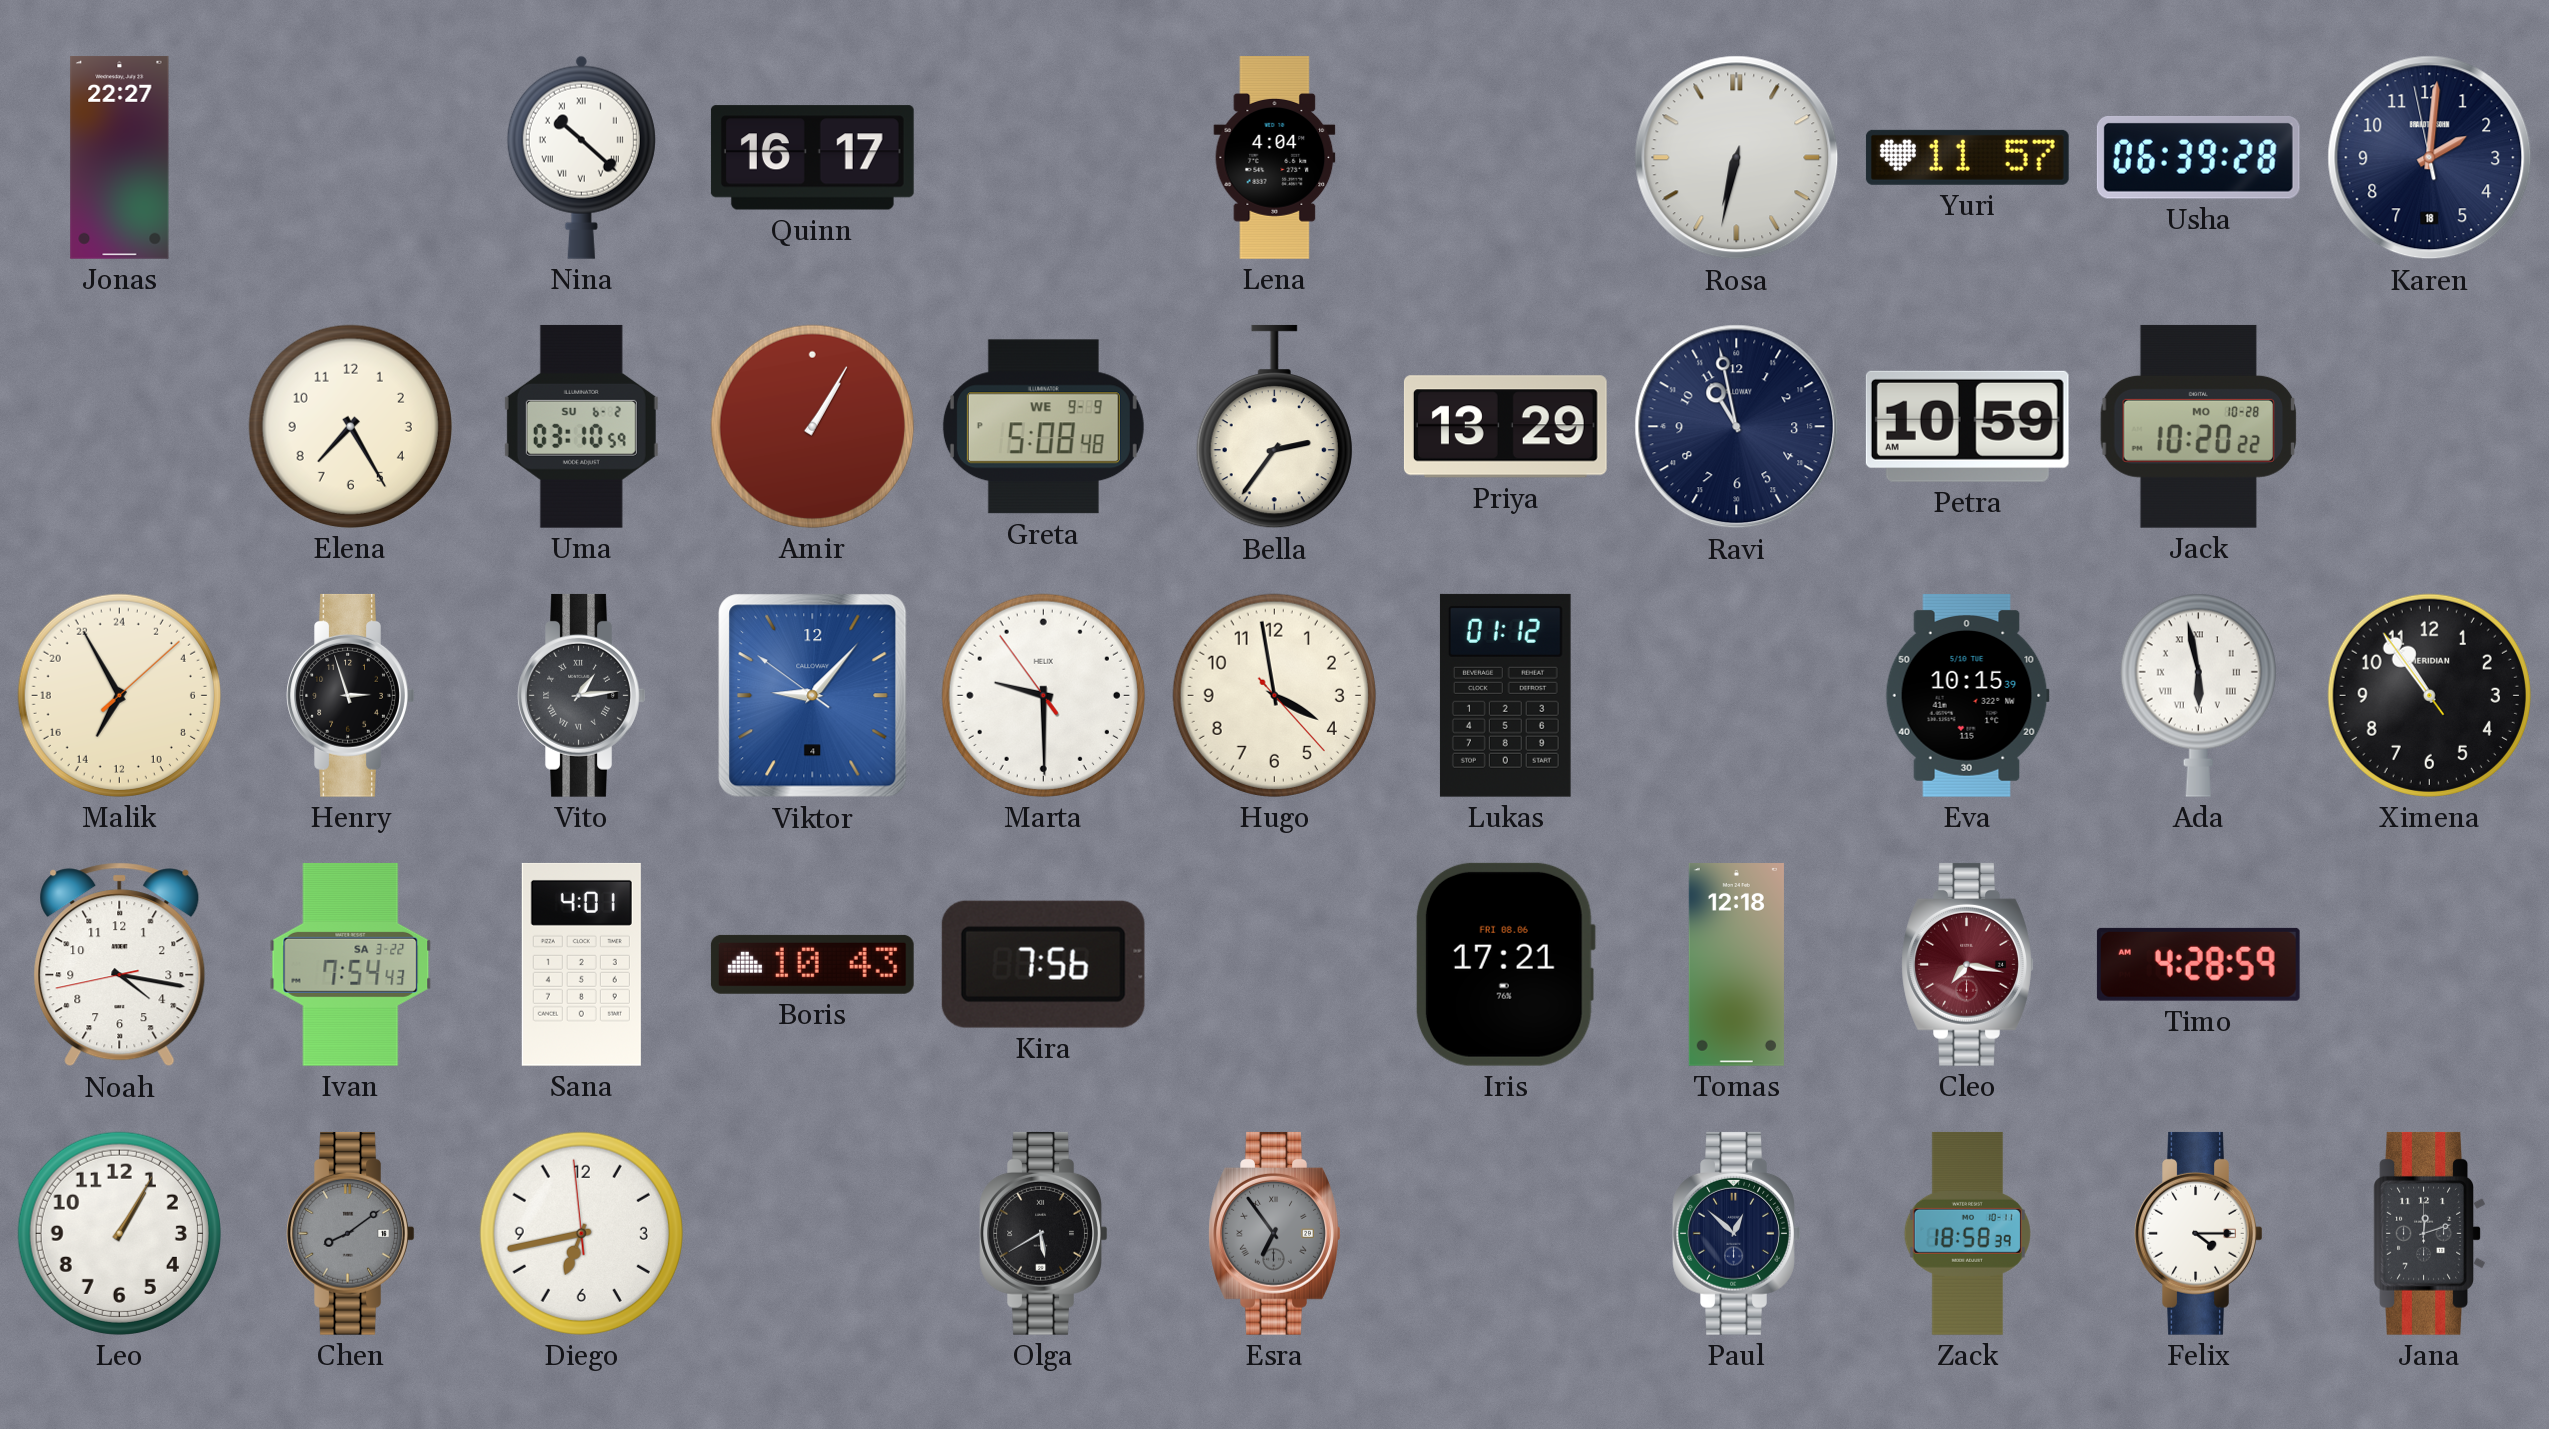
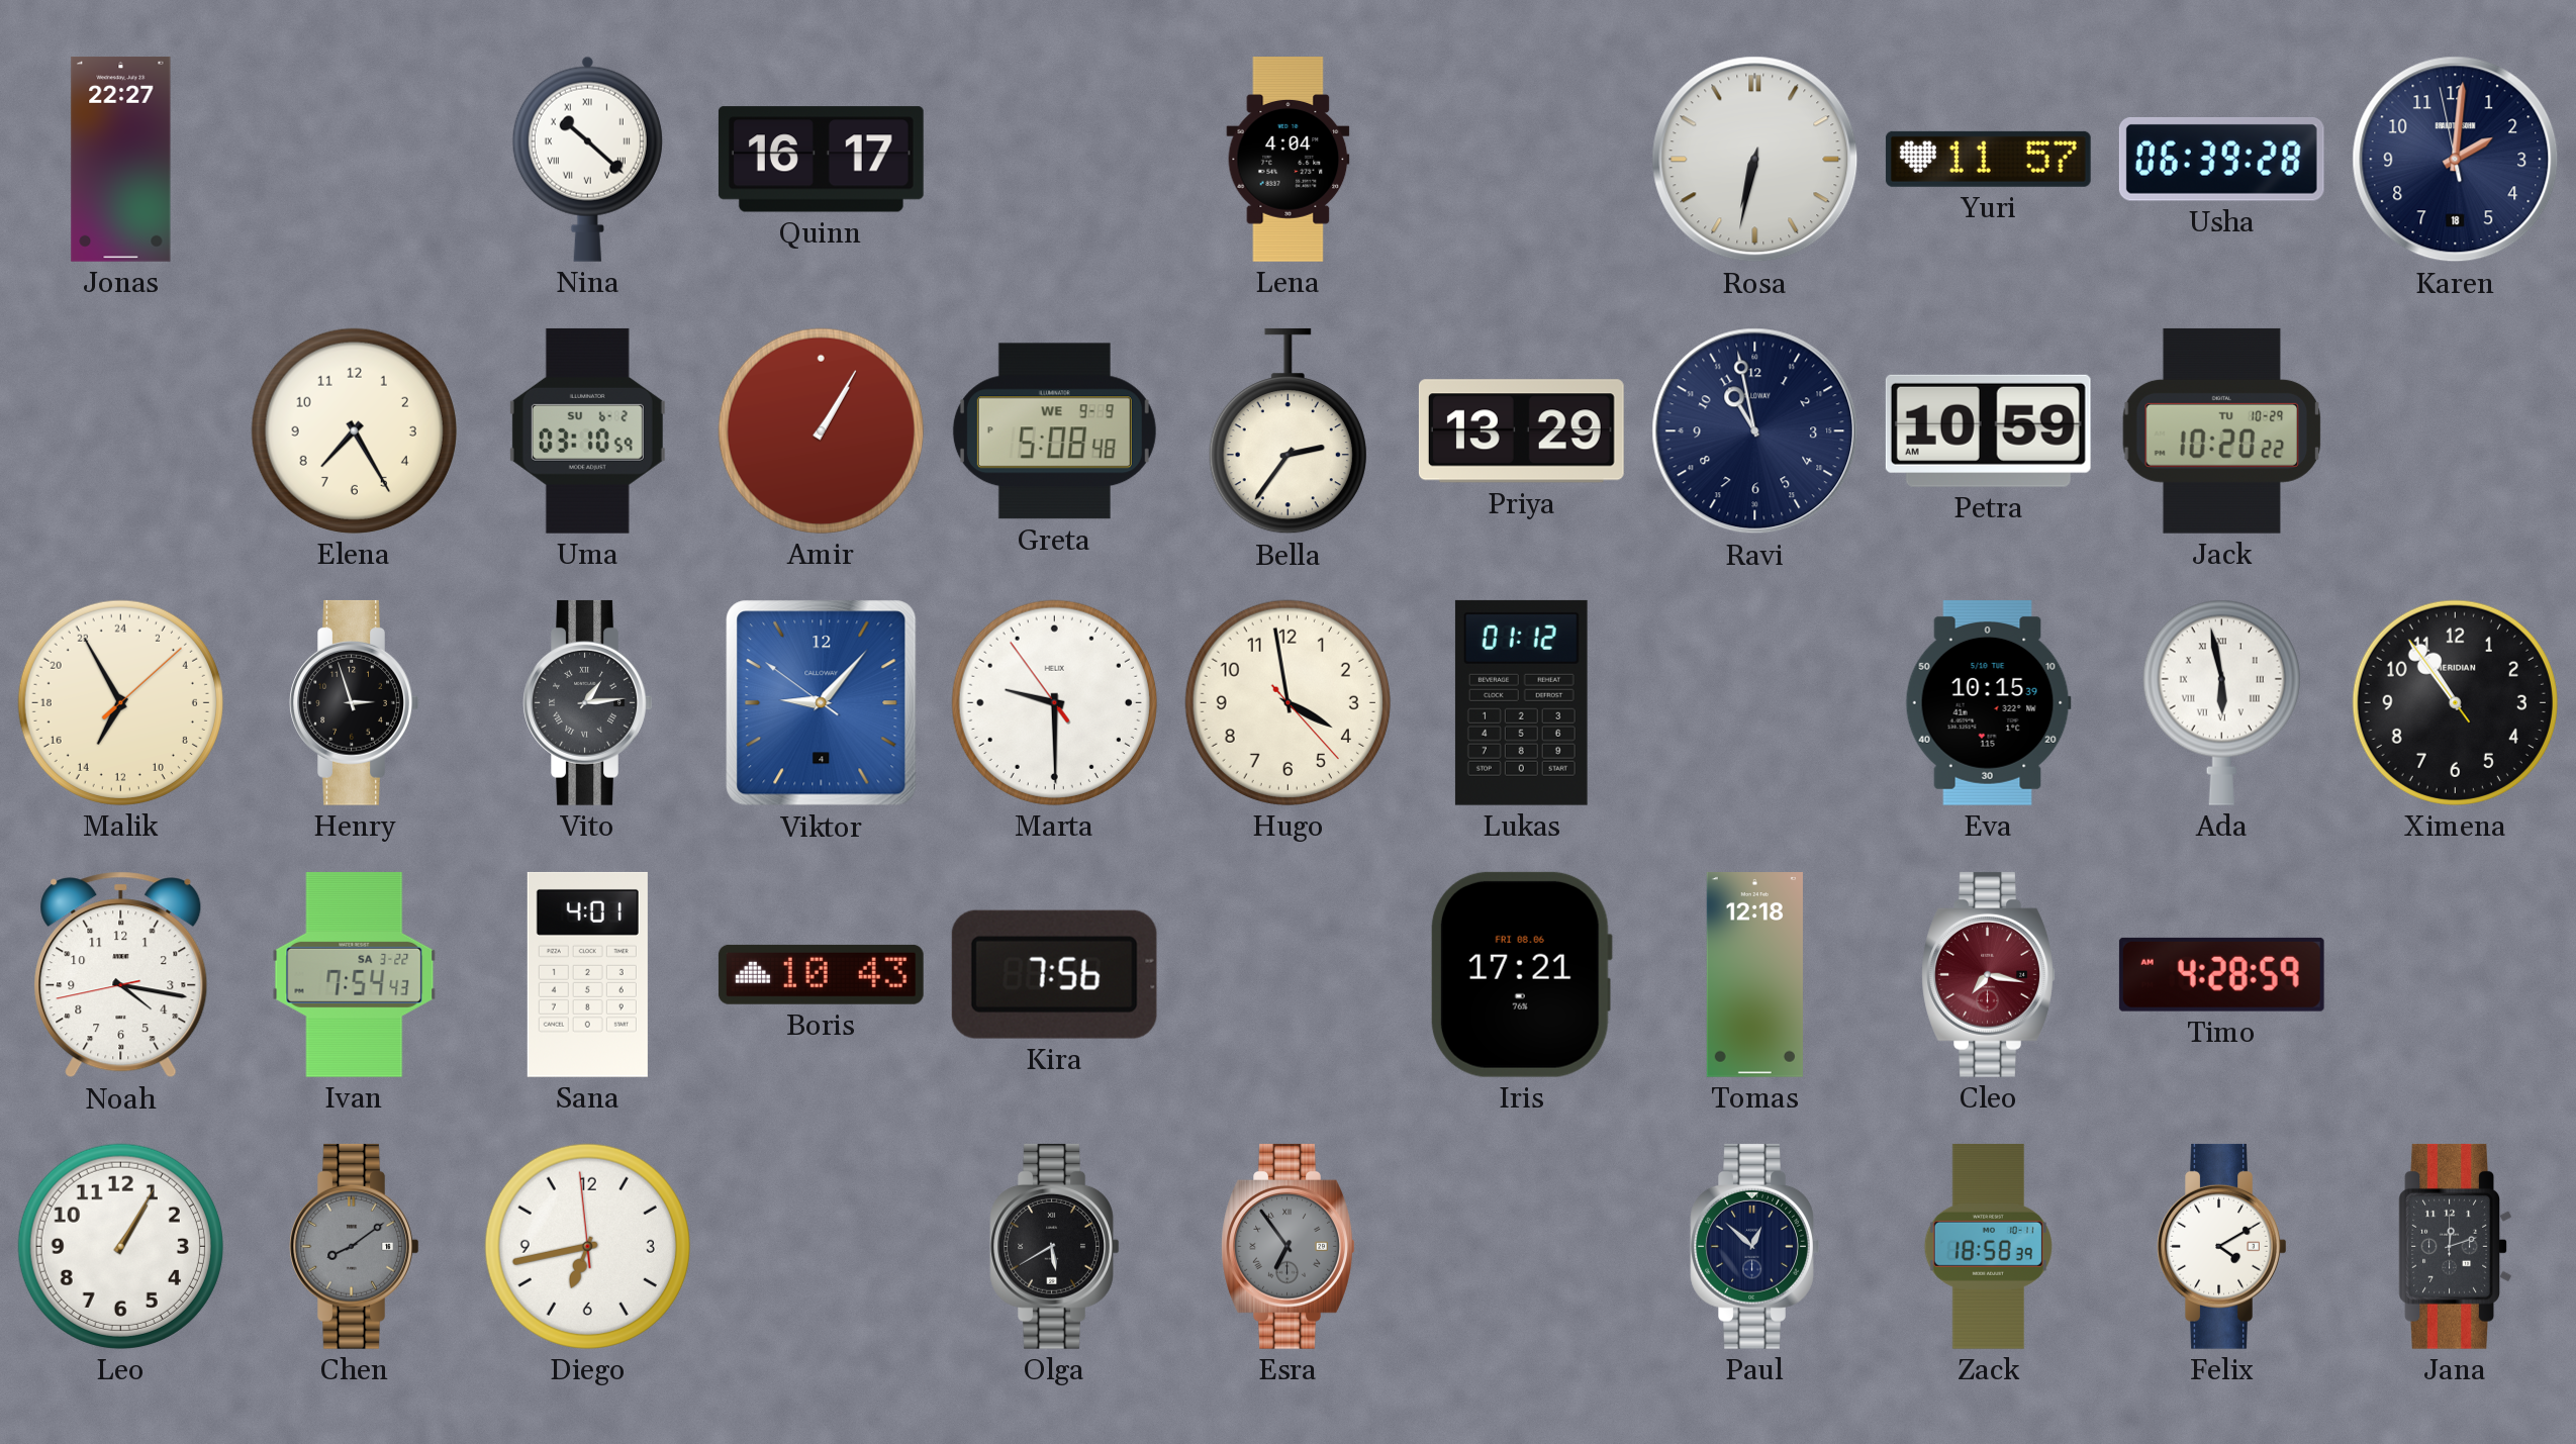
Jack date: MO 10-28 -> TU 10-29 (2222, 430)
Felix: 4:15 -> 4:10 (2222, 1246)
